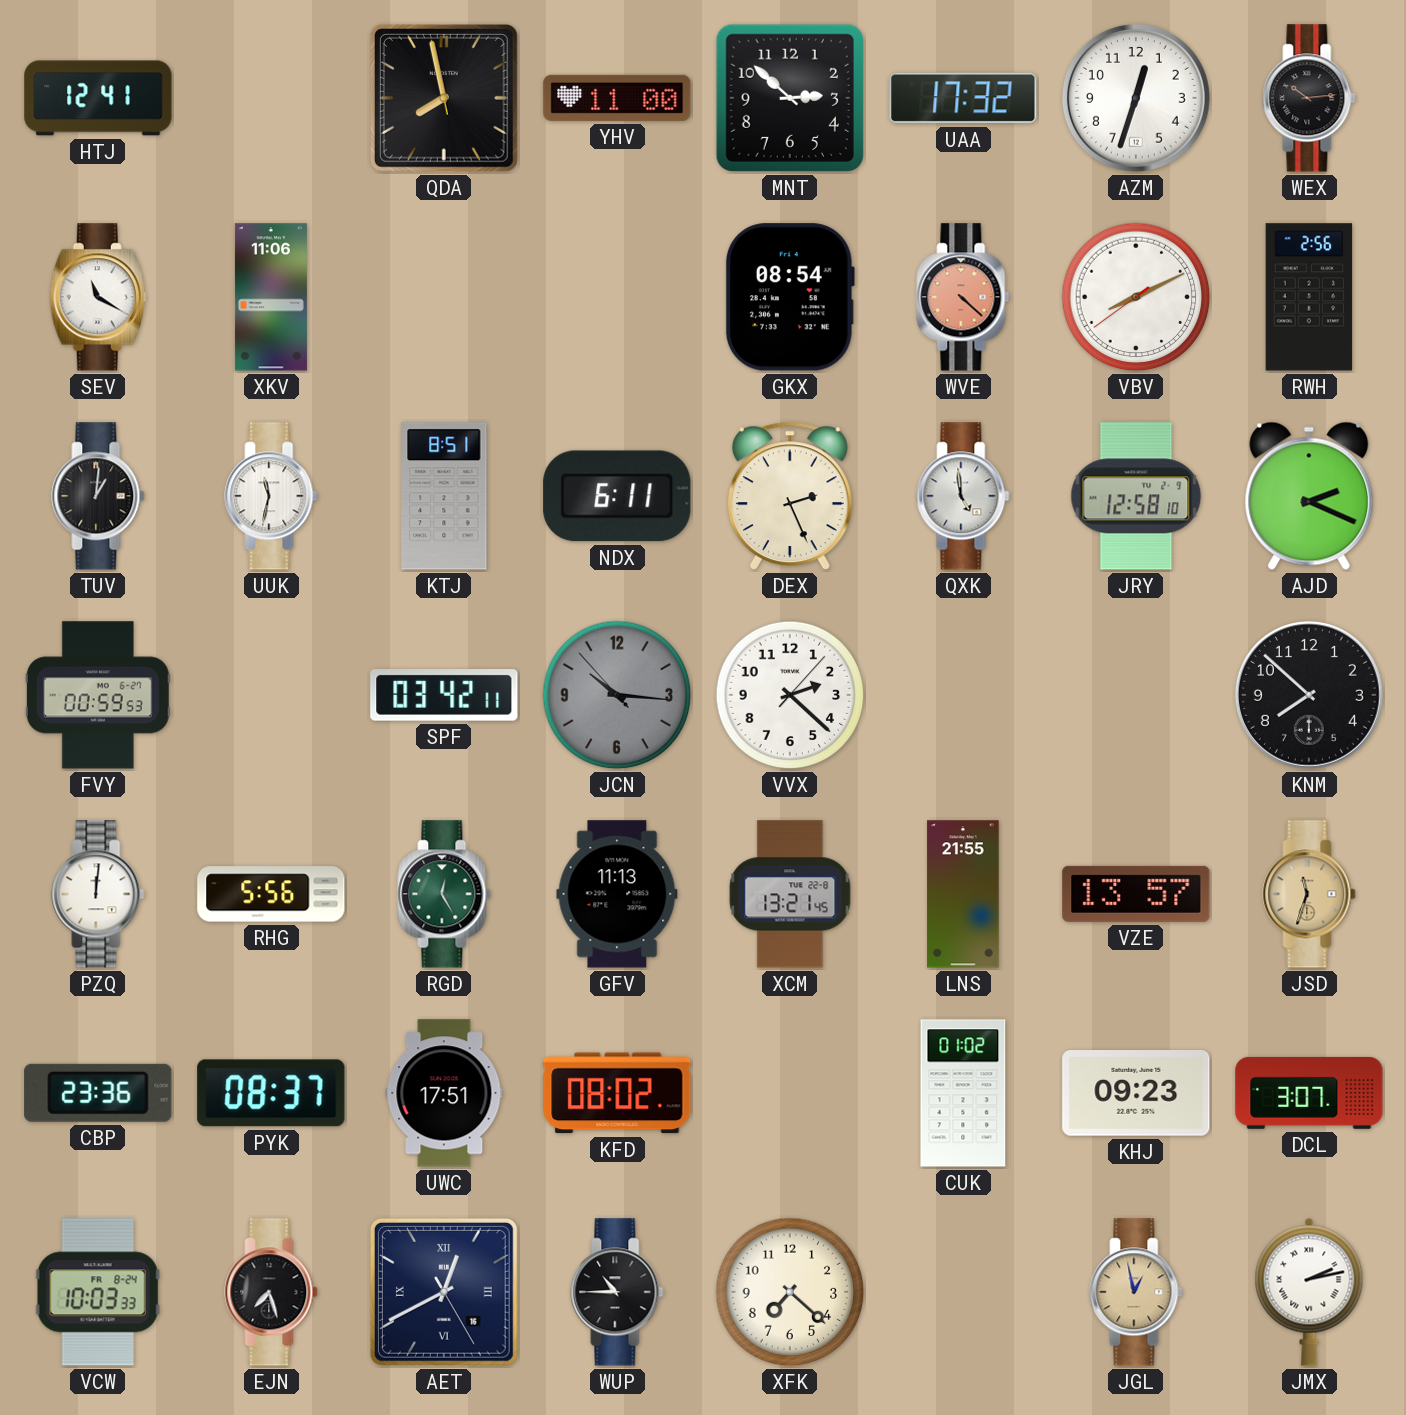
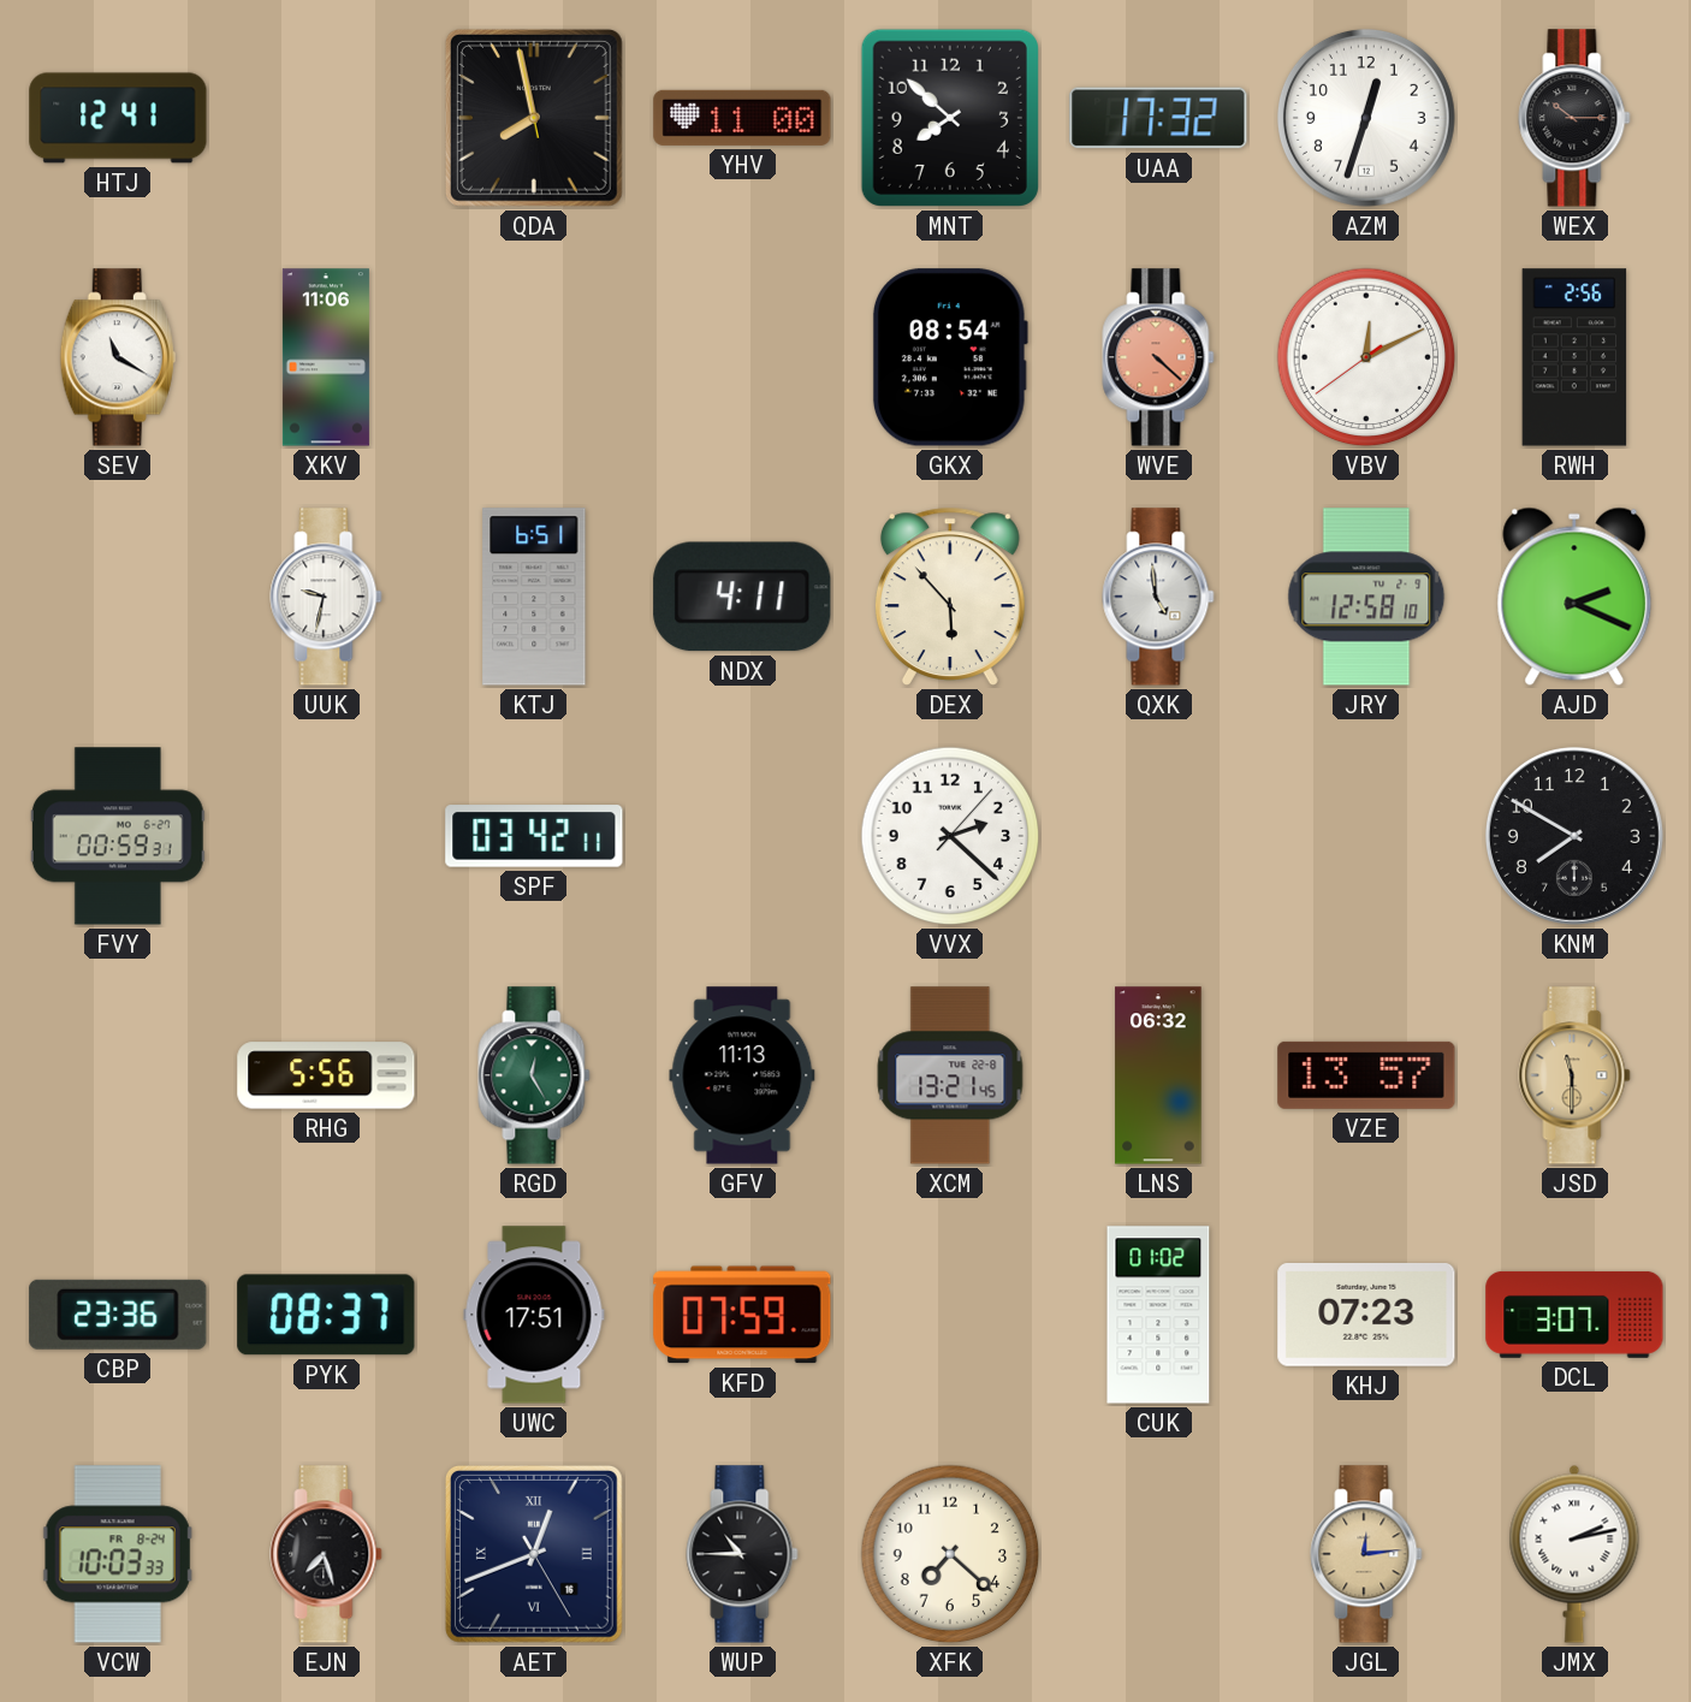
MNT: 2:52 -> 7:52 (950, 118)
WEX: 10:14 -> 10:15 (1574, 118)
VBV: 8:10 -> 12:10 (1366, 357)
TUV: 1:01 -> none (98, 496)
UUK: 11:32 -> 9:32 (326, 597)
KTJ: 8:51 -> 6:51 (534, 597)
NDX: 6:11 -> 4:11 (742, 597)
DEX: 2:26 -> 5:53 (950, 597)
FVY: 00:59:53 -> 00:59:31 (118, 836)
JCN: 10:15 -> none (617, 695)
KNM: 7:52 -> 7:50 (1574, 836)
PZQ: 12:01 -> none (98, 894)
LNS: 21:55 -> 06:32 (1158, 1075)
JSD: 11:33 -> 11:30 (1574, 1075)
KFD: 08:02 -> 07:59 (742, 1315)
KHJ: 09:23 -> 07:23 (1366, 1316)
AET: 12:40 -> 12:41 (534, 1554)
JGL: 12:58 -> 12:14 (1366, 1554)
